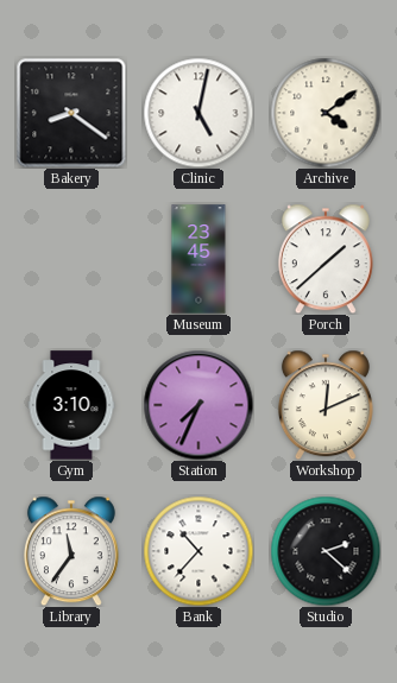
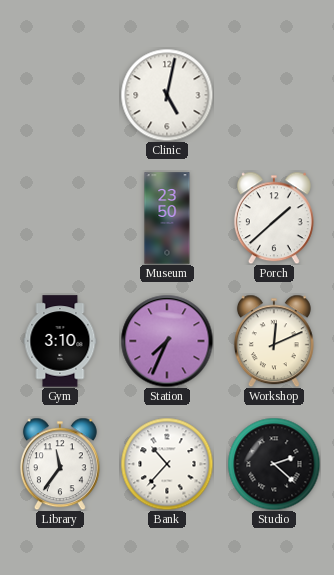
Bakery: 8:21 -> none (71, 113)
Archive: 4:09 -> none (326, 113)
Museum: 23:45 -> 23:50 (167, 218)
